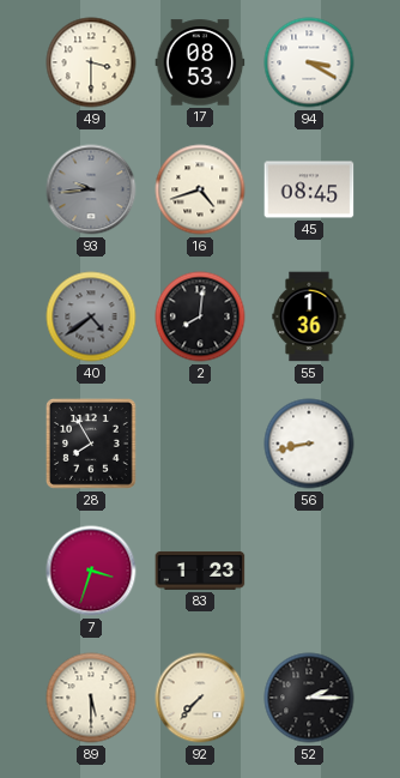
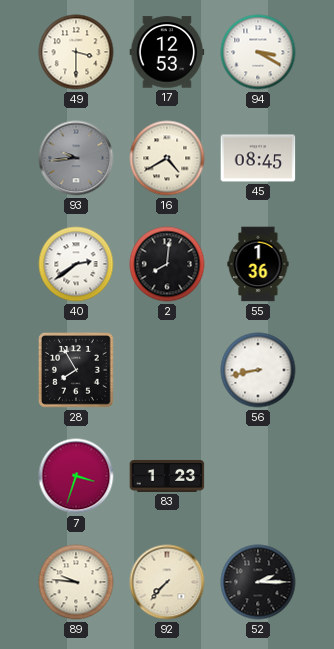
17: 08:53 -> 12:53 (167, 52)
16: 4:42 -> 4:40 (167, 158)
40: 4:39 -> 2:39 (76, 264)
40 dial: grey -> white (76, 264)
89: 5:30 -> 9:46 (76, 582)
